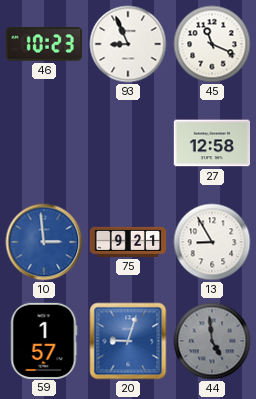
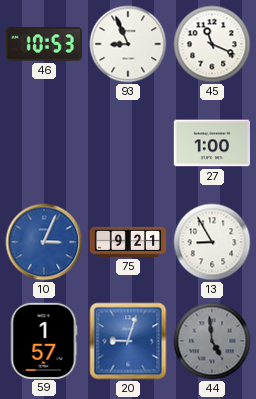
46: 10:23 -> 10:53 (44, 44)
27: 12:58 -> 1:00 (211, 143)
10: 2:59 -> 3:04 (44, 242)
